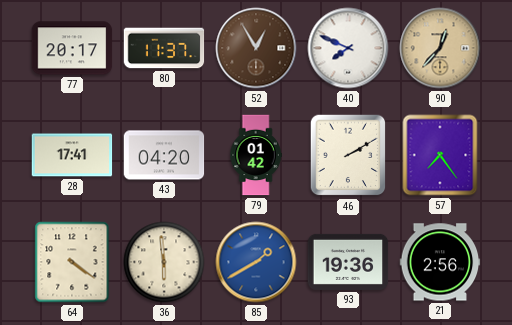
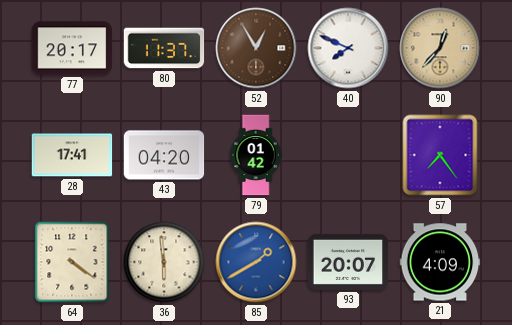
46: 2:10 -> none (348, 155)
93: 19:36 -> 20:07 (348, 262)
21: 2:56 -> 4:09 (440, 262)
